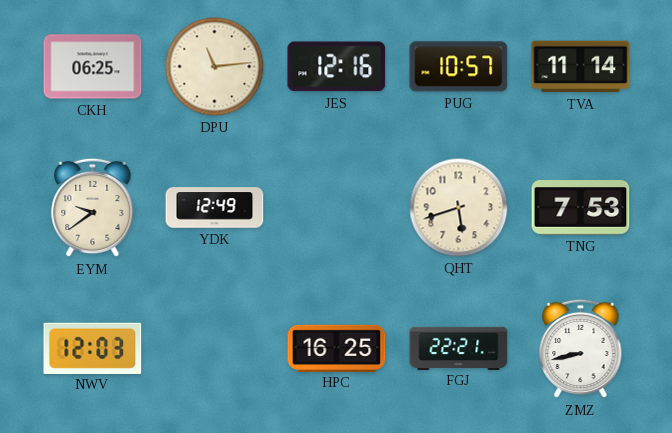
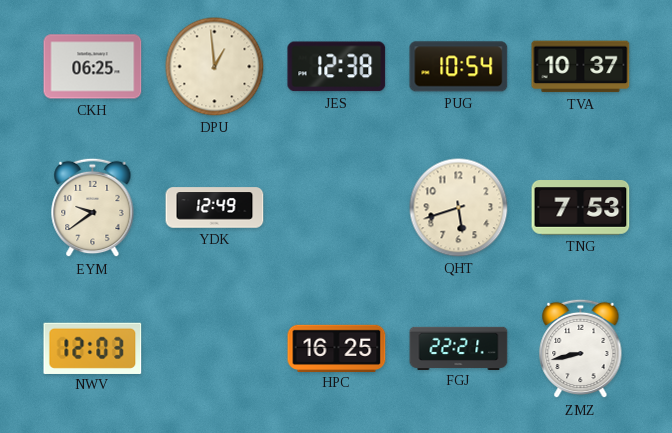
DPU: 11:14 -> 12:59 (215, 67)
JES: 12:16 -> 12:38 (337, 67)
PUG: 10:57 -> 10:54 (459, 67)
TVA: 11:14 -> 10:37 (581, 67)
